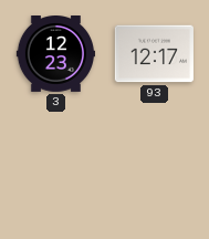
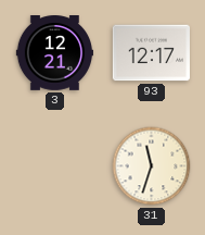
3: 12:23 -> 12:21 (54, 53)
31: none -> 11:33 (152, 166)
